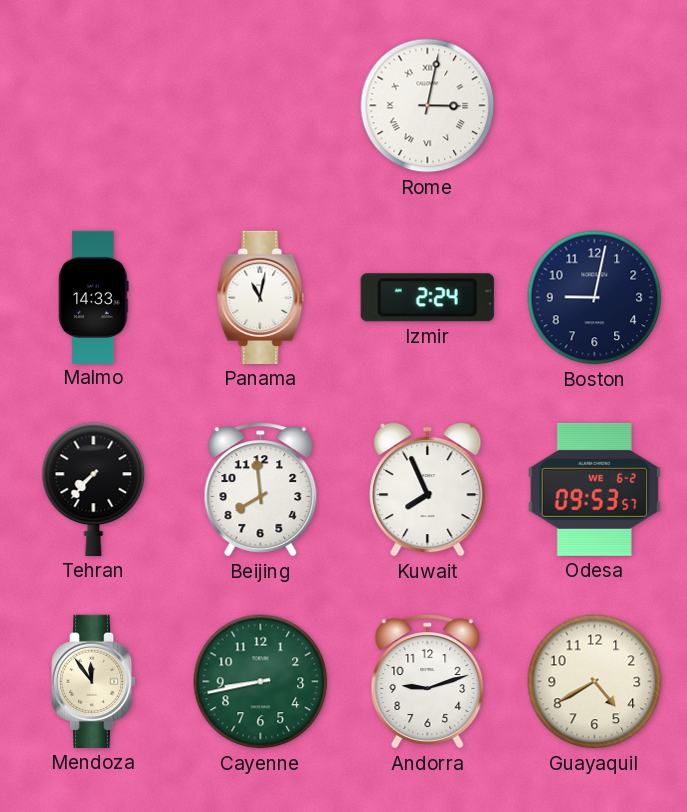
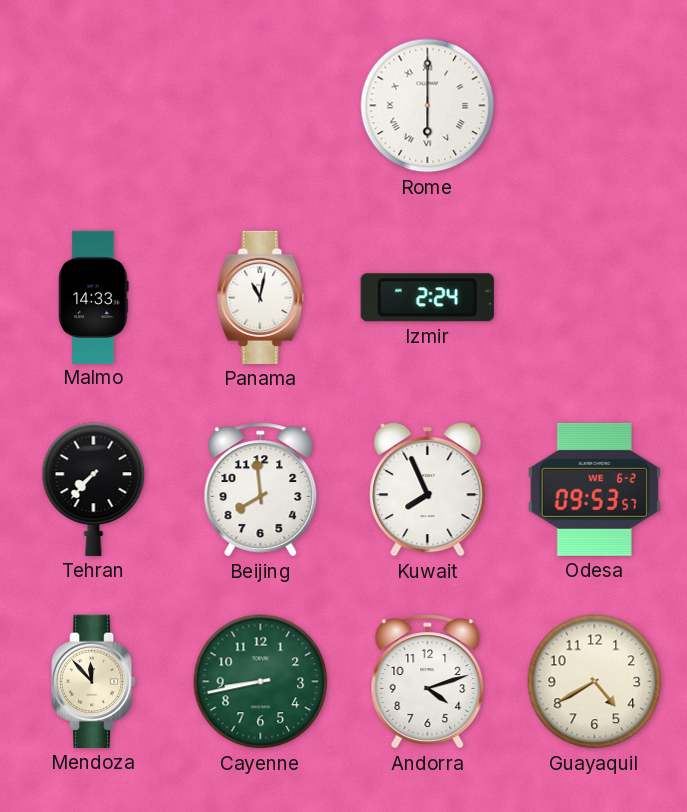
Rome: 3:02 -> 6:00 (428, 106)
Boston: 9:02 -> none (595, 298)
Mendoza: 11:54 -> 11:53 (94, 681)
Andorra: 9:12 -> 4:12 (428, 682)
